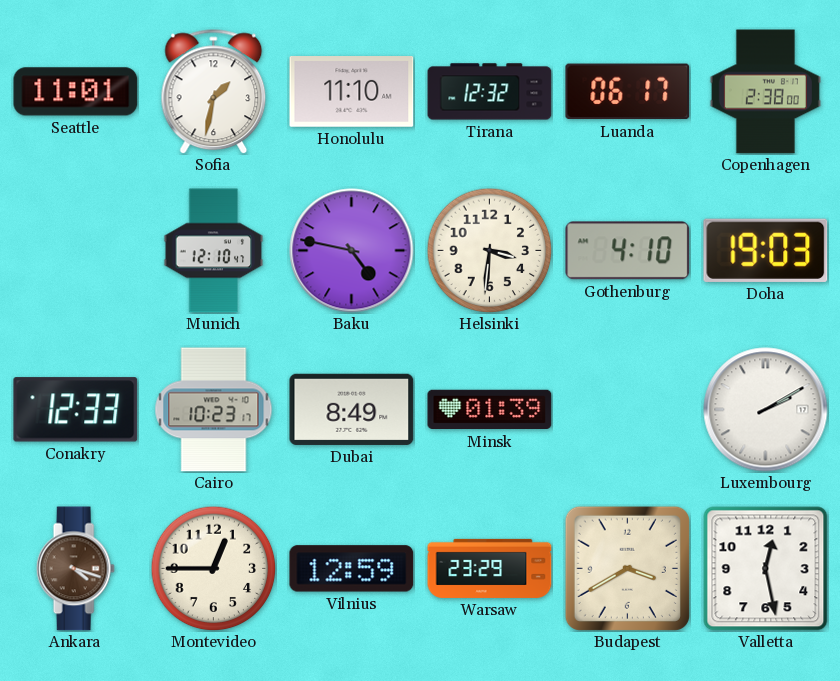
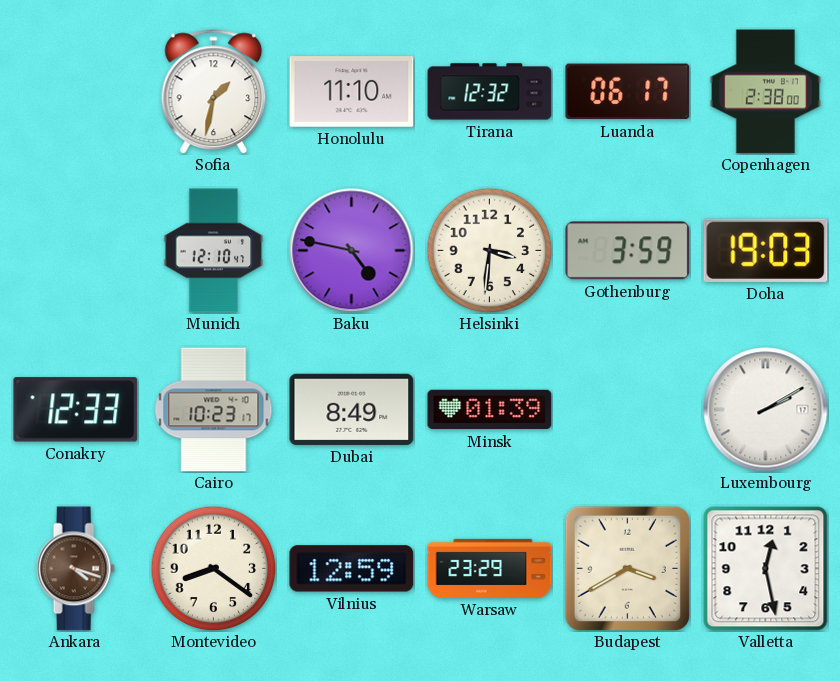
Seattle: 11:01 -> none (76, 92)
Gothenburg: 4:10 -> 3:59 (628, 251)
Montevideo: 12:45 -> 8:21 (213, 568)
